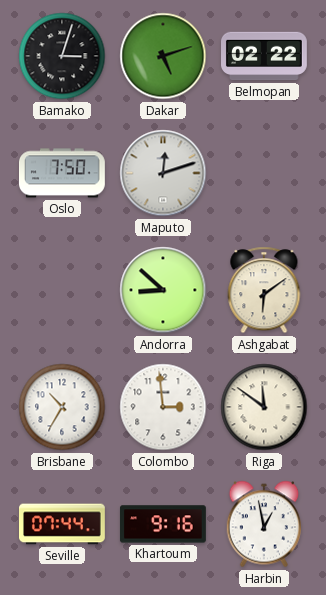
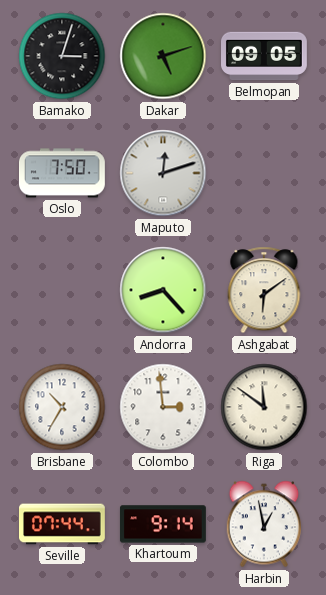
Belmopan: 02:22 -> 09:05 (265, 56)
Andorra: 8:52 -> 8:23 (163, 290)
Khartoum: 9:16 -> 9:14 (163, 524)
